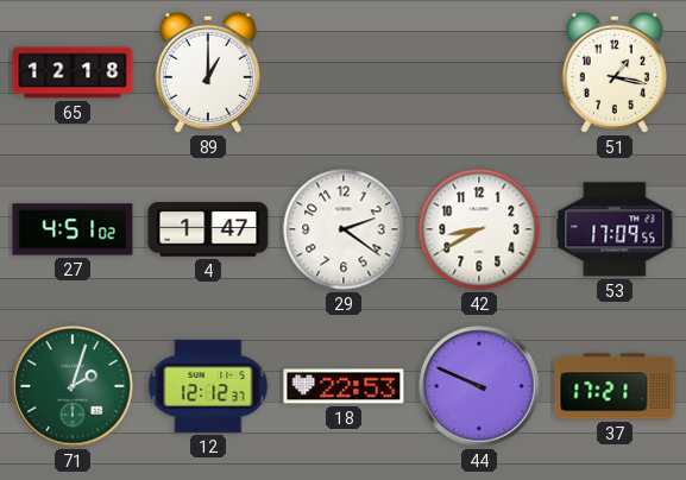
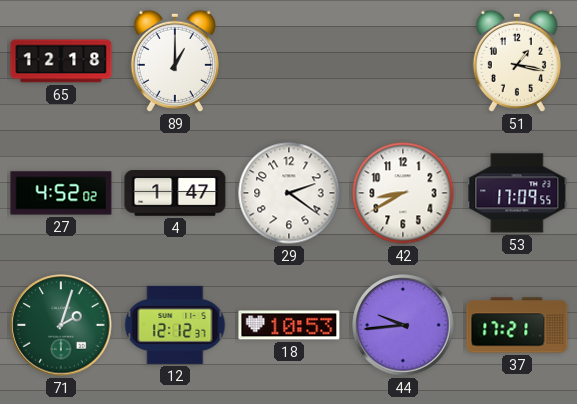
27: 4:51 -> 4:52 (61, 193)
18: 22:53 -> 10:53 (289, 325)
44: 9:49 -> 9:44 (403, 325)
